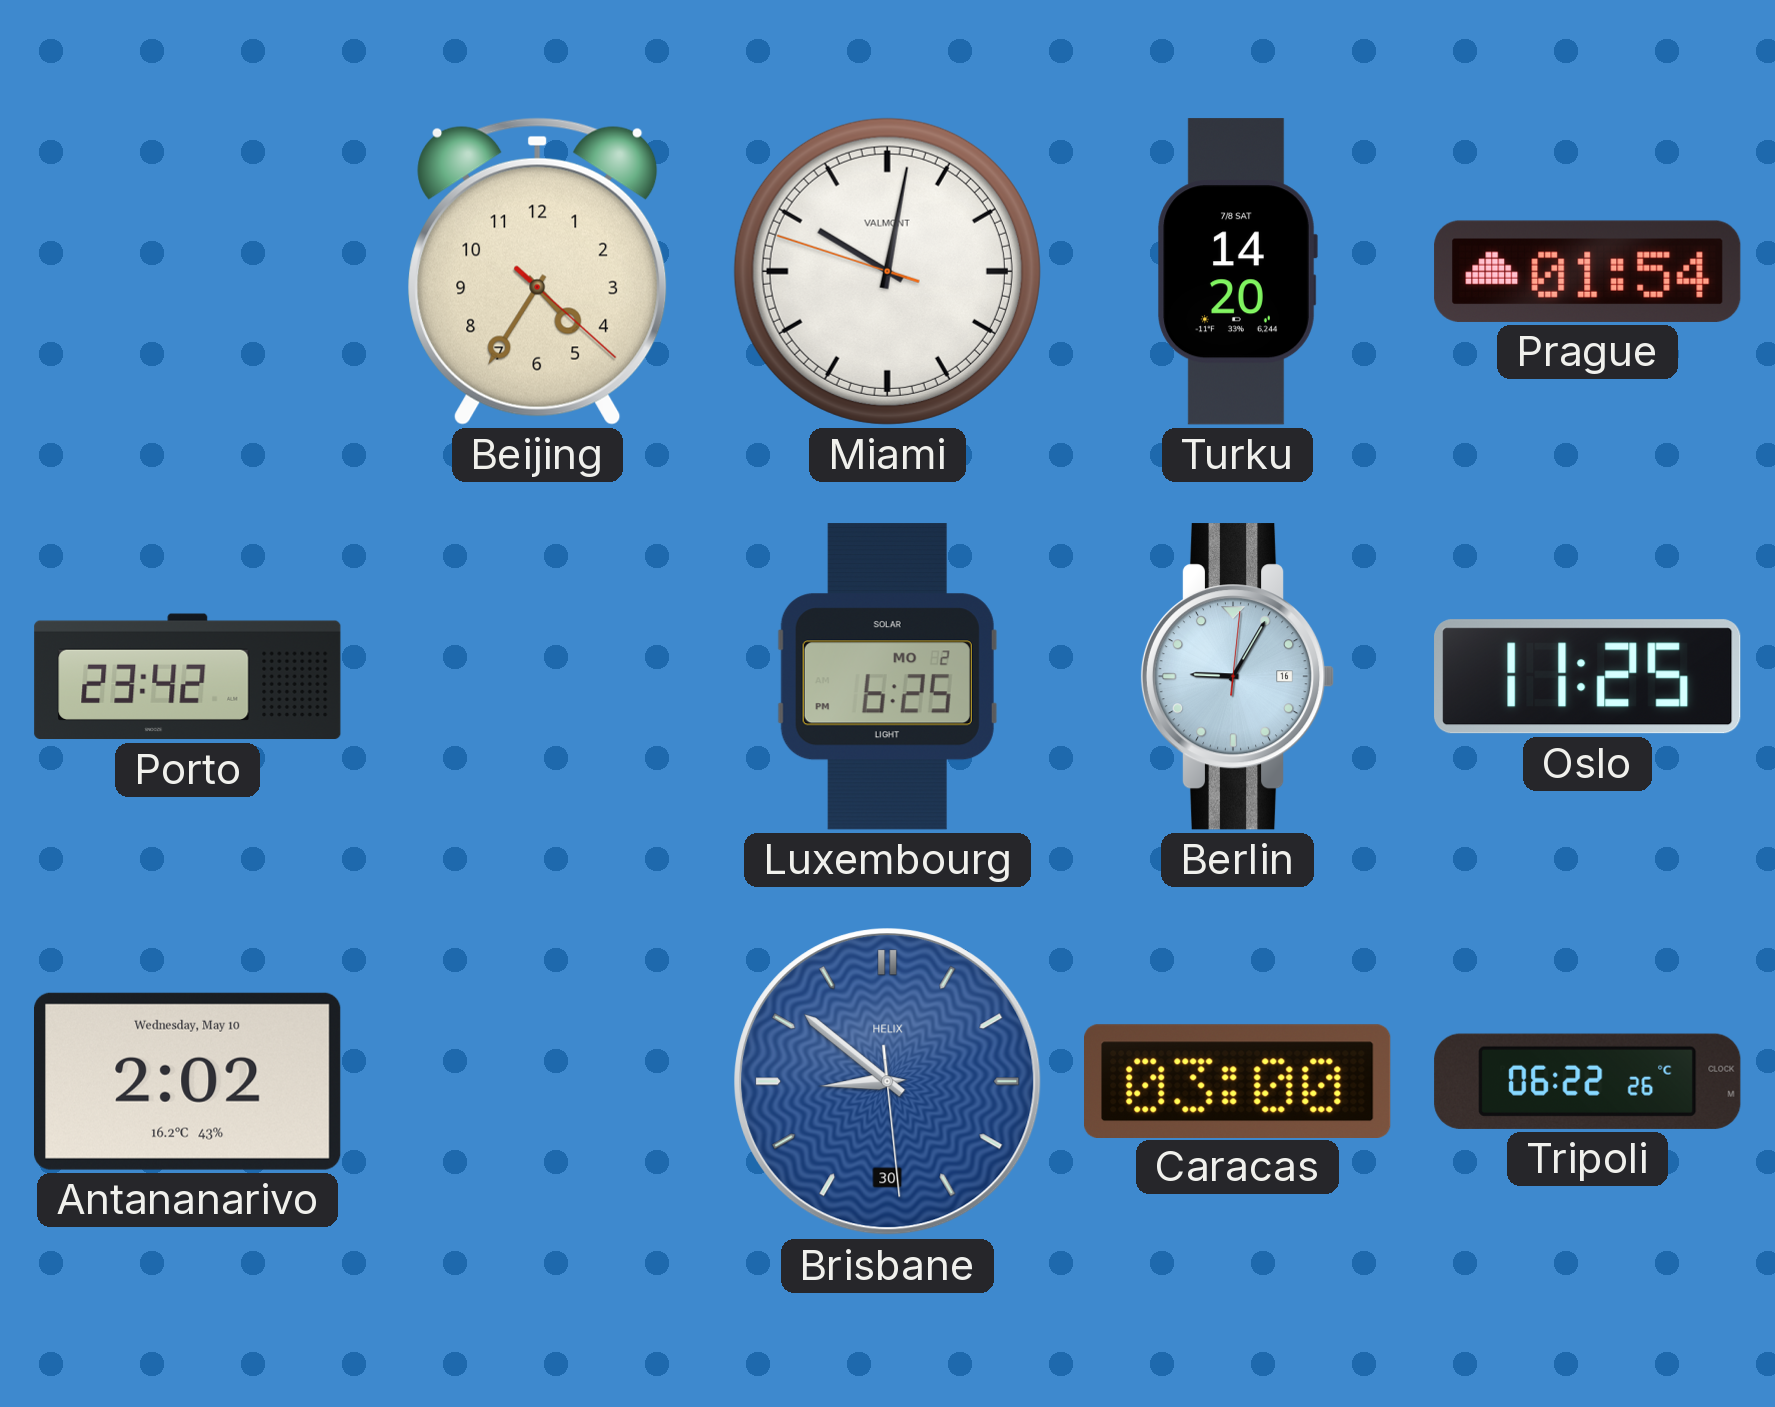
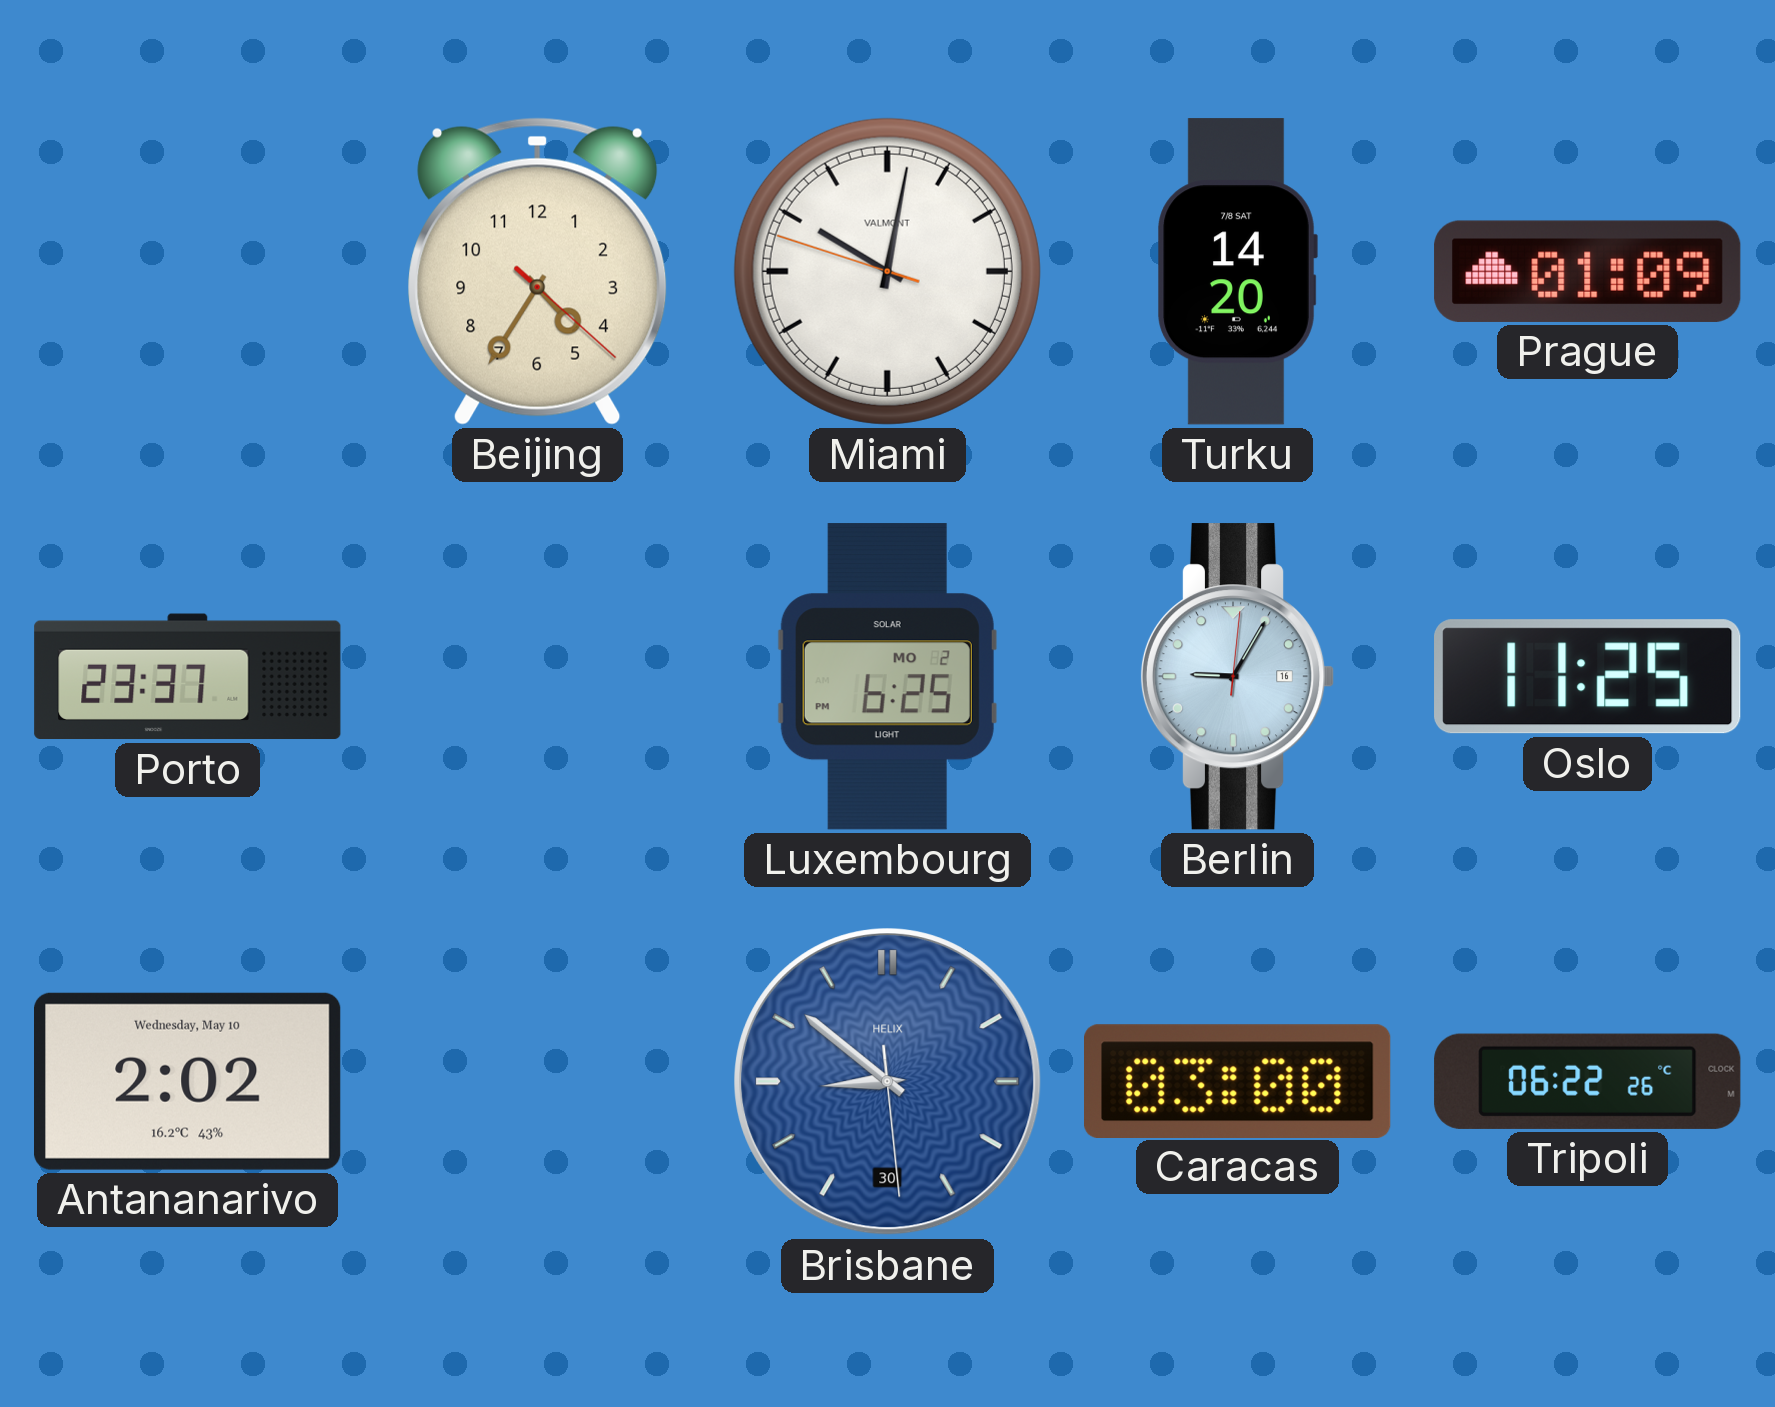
Prague: 01:54 -> 01:09 (1588, 271)
Porto: 23:42 -> 23:37 (188, 677)
